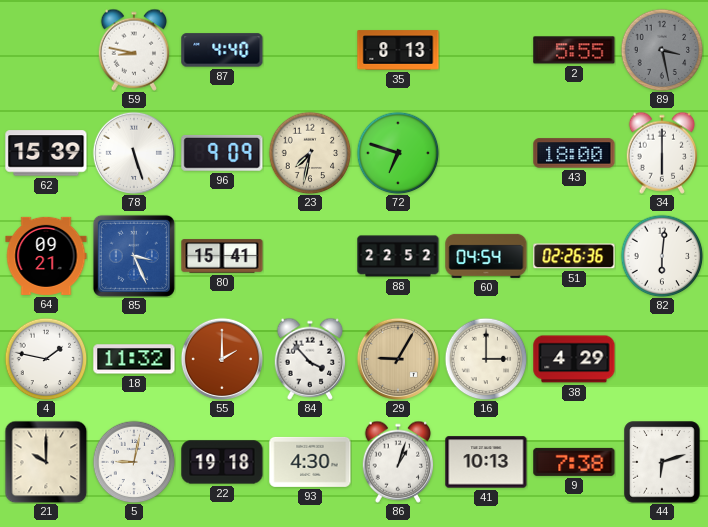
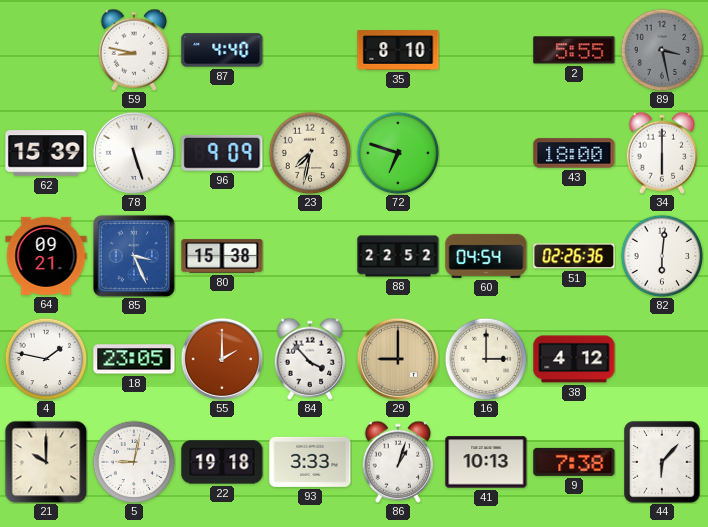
35: 8:13 -> 8:10 (398, 50)
80: 15:41 -> 15:38 (222, 256)
18: 11:32 -> 23:05 (134, 359)
29: 9:05 -> 9:00 (398, 359)
38: 4:29 -> 4:12 (574, 359)
93: 4:30 -> 3:33 (310, 462)
44: 6:12 -> 6:07 (662, 462)
